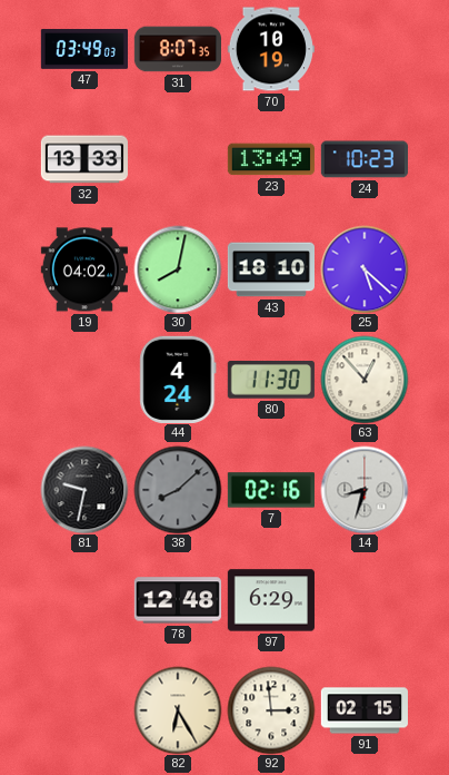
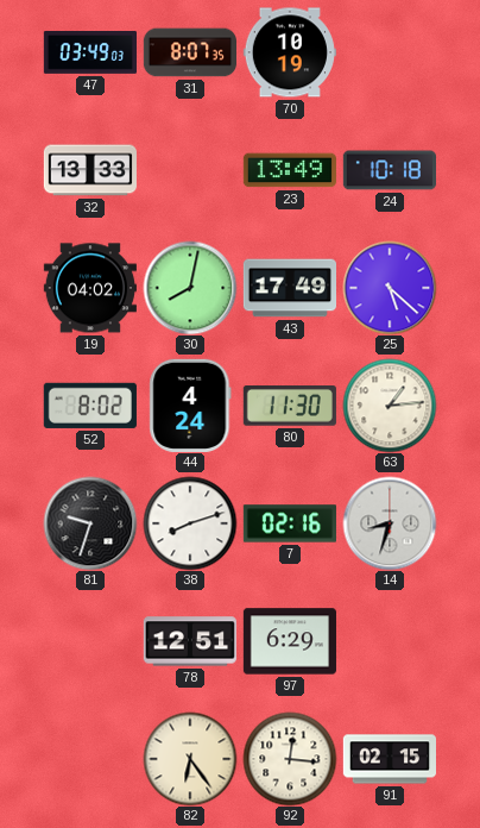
24: 10:23 -> 10:18 (389, 170)
43: 18:10 -> 17:49 (289, 288)
52: none -> 8:02 (90, 406)
63: 12:53 -> 1:14 (390, 406)
81: 9:32 -> 9:33 (90, 523)
38: 8:08 -> 8:12 (190, 523)
38 dial: grey -> white (190, 523)
78: 12:48 -> 12:51 (190, 641)
82: 6:25 -> 6:24 (190, 759)
92: 2:59 -> 12:16 (290, 759)
